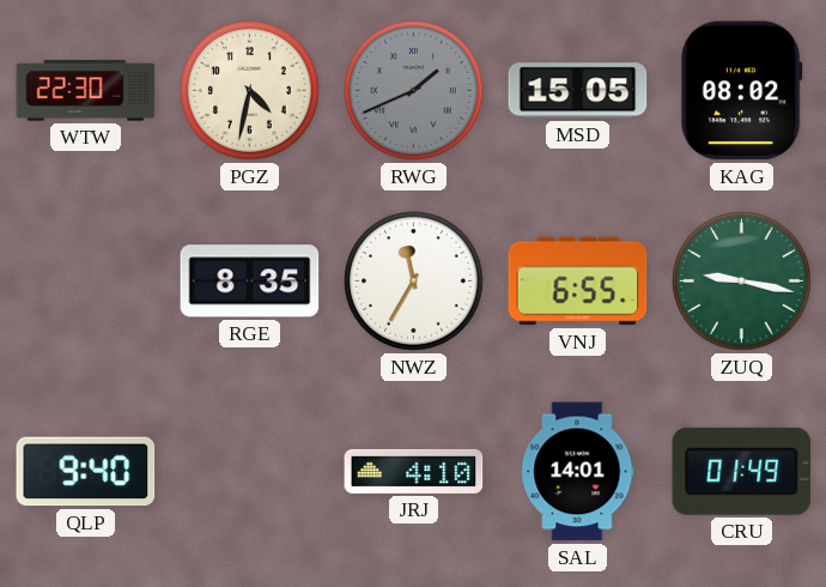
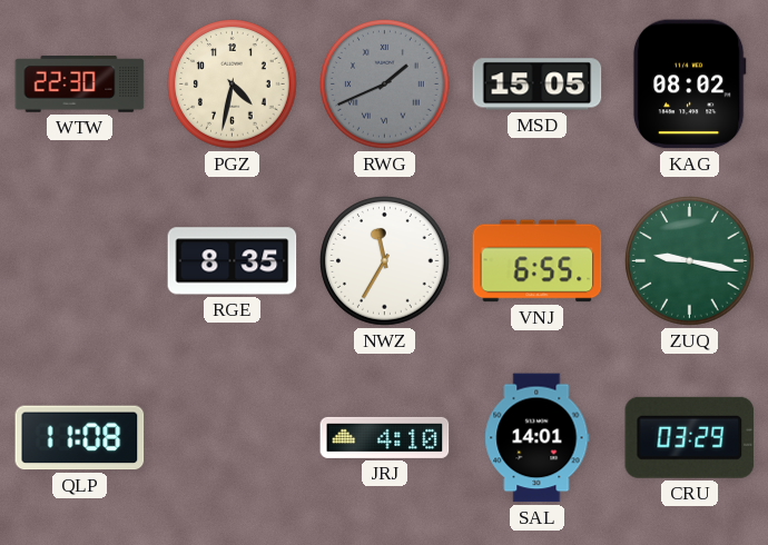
QLP: 9:40 -> 11:08 (80, 438)
CRU: 01:49 -> 03:29 (689, 437)
